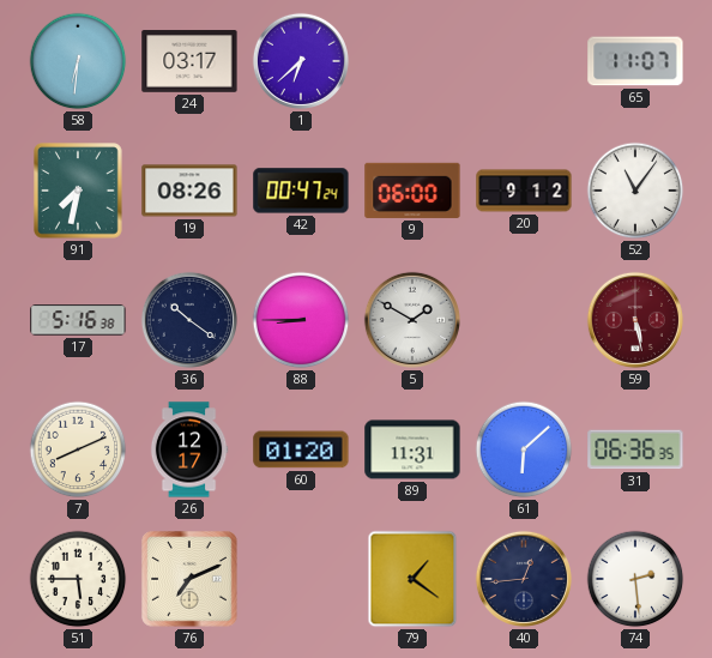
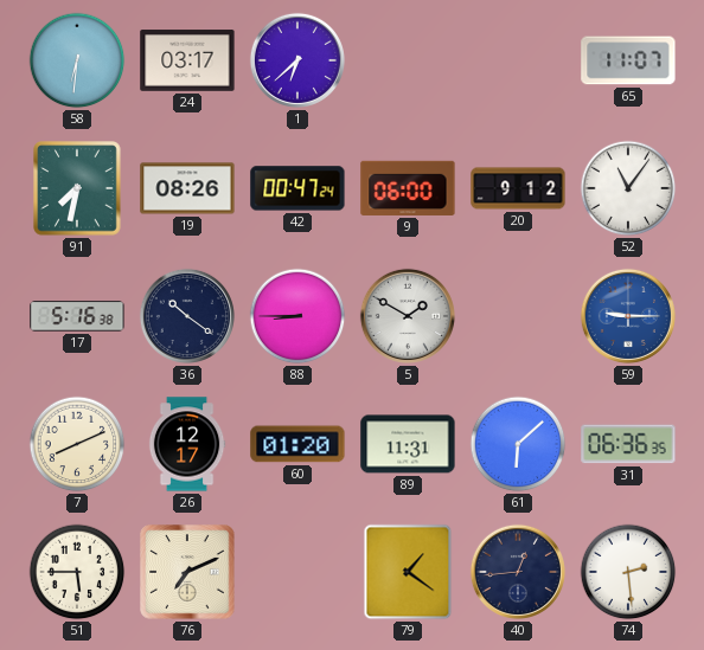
59: 5:28 -> 9:15 (628, 316)
59 dial: burgundy -> blue (628, 316)
